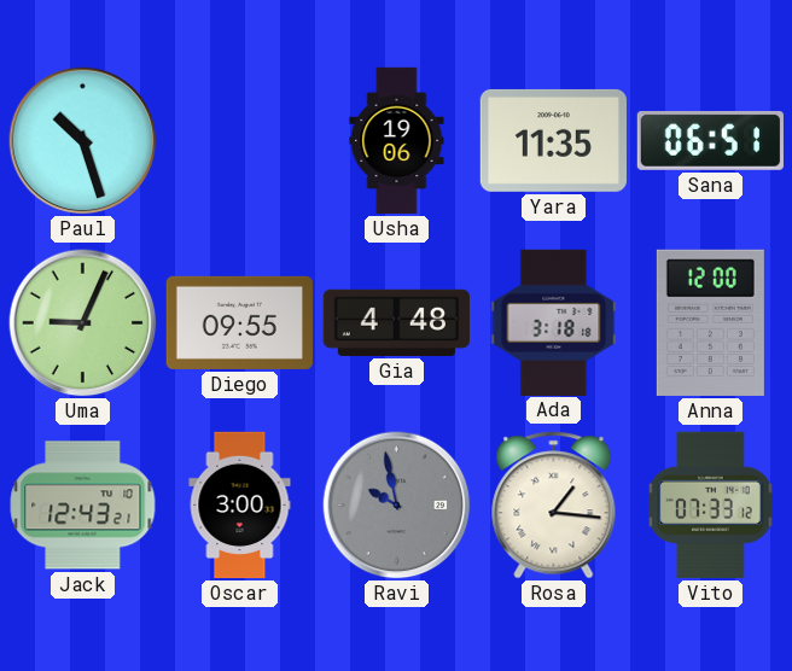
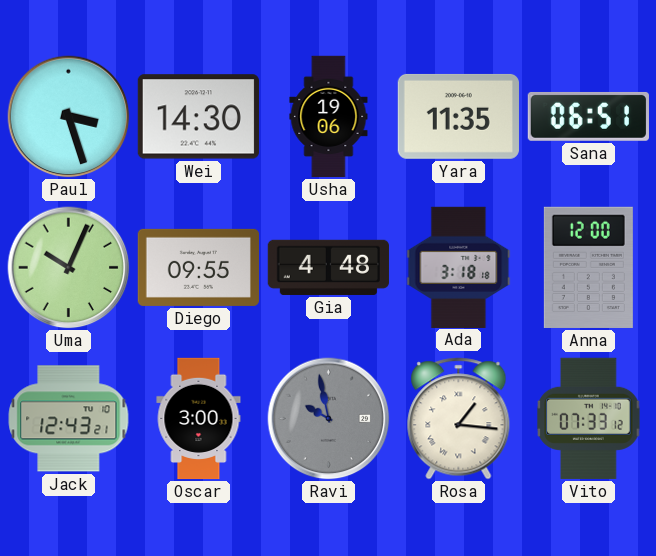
Paul: 10:27 -> 3:27 (69, 117)
Wei: none -> 14:30 (198, 117)
Uma: 9:04 -> 10:04 (69, 268)
